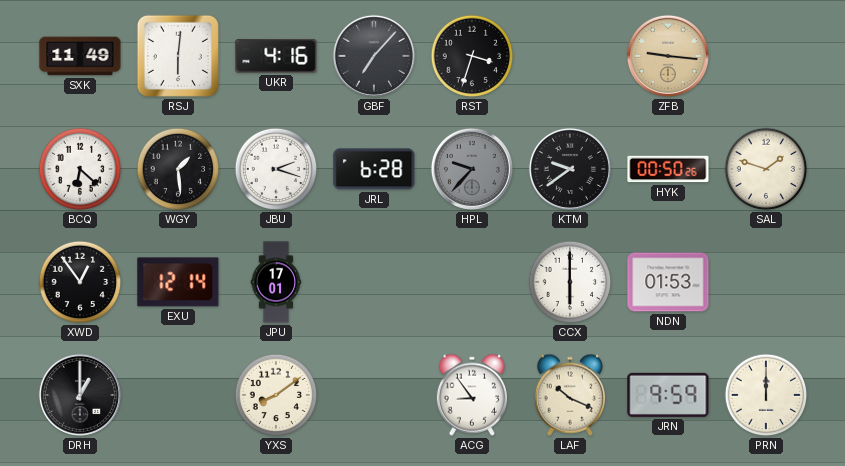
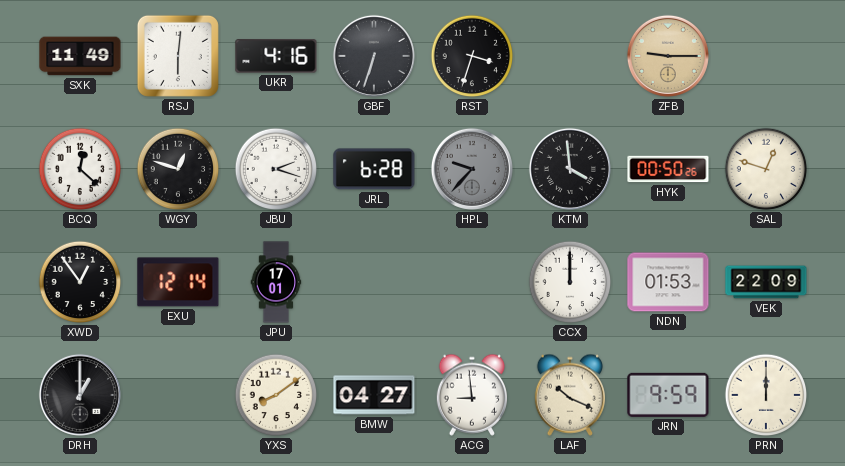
GBF: 7:07 -> 6:33 (374, 56)
ZFB: 9:16 -> 9:15 (668, 56)
BCQ: 6:22 -> 12:22 (80, 169)
WGY: 1:29 -> 12:48 (178, 169)
KTM: 9:39 -> 3:59 (570, 169)
SAL: 1:48 -> 12:48 (766, 169)
CCX: 6:00 -> 12:00 (570, 282)
VEK: none -> 22:09 (766, 282)
BMW: none -> 04:27 (374, 395)
ACG: 8:54 -> 8:59 (471, 395)
